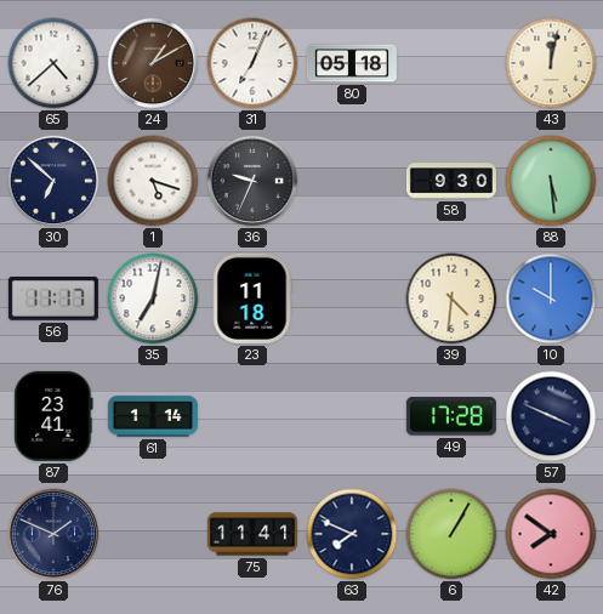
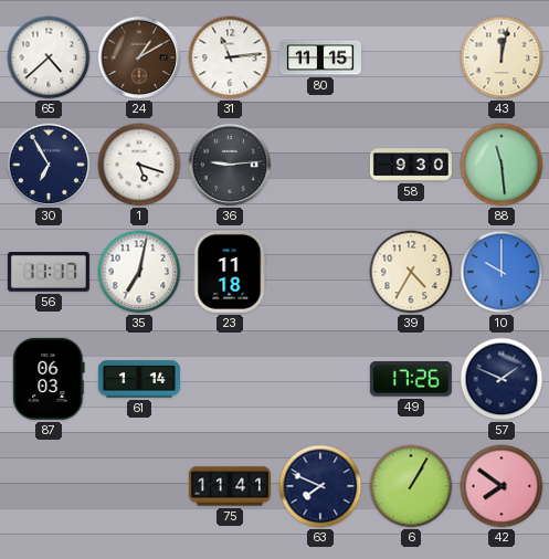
31: 7:04 -> 11:14 (230, 57)
80: 05:18 -> 11:15 (320, 57)
30: 6:52 -> 6:55 (49, 165)
36: 9:34 -> 9:14 (230, 165)
88: 5:29 -> 11:29 (502, 165)
39: 4:31 -> 4:35 (411, 272)
87: 23:41 -> 06:03 (49, 379)
49: 17:28 -> 17:26 (411, 379)
57: 3:49 -> 1:49 (502, 379)
76: 1:49 -> none (53, 534)
